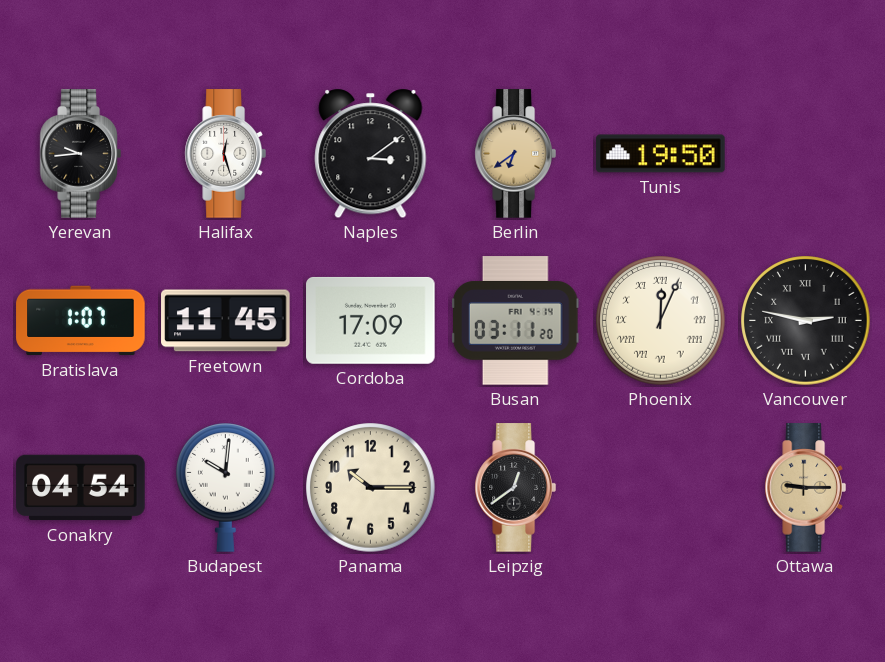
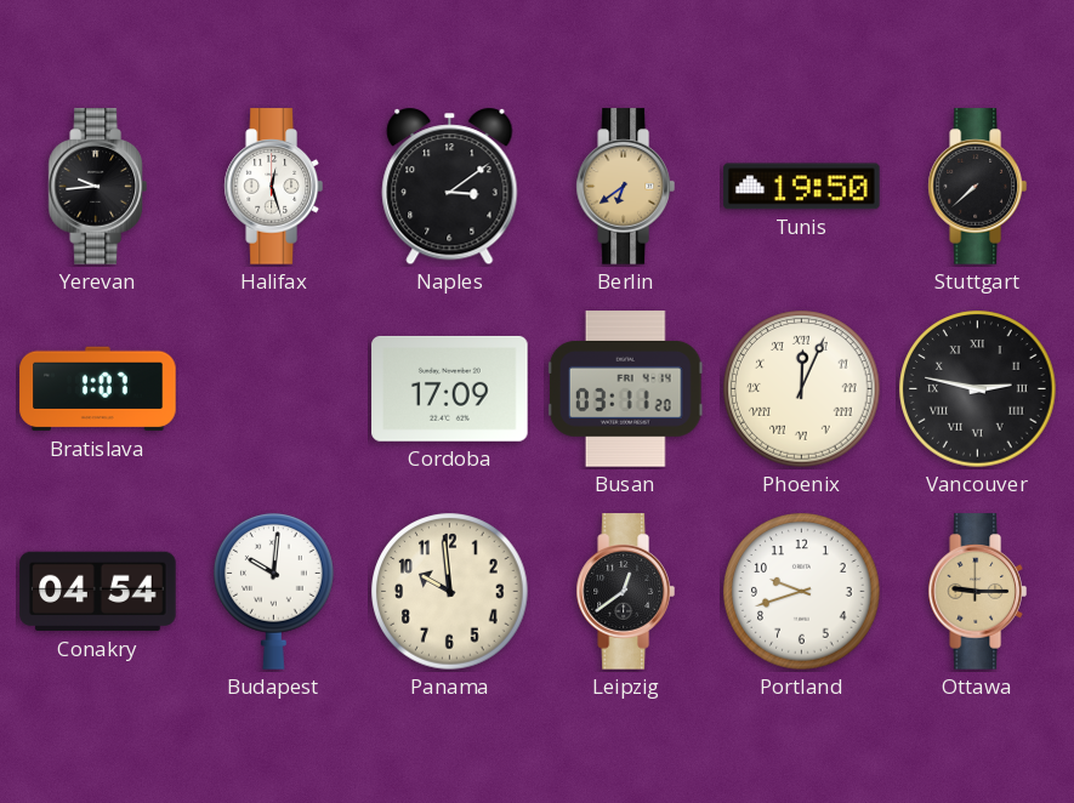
Stuttgart: none -> 7:38 (977, 187)
Freetown: 11:45 -> none (226, 321)
Panama: 10:15 -> 9:59 (450, 592)
Portland: none -> 9:42 (802, 592)
